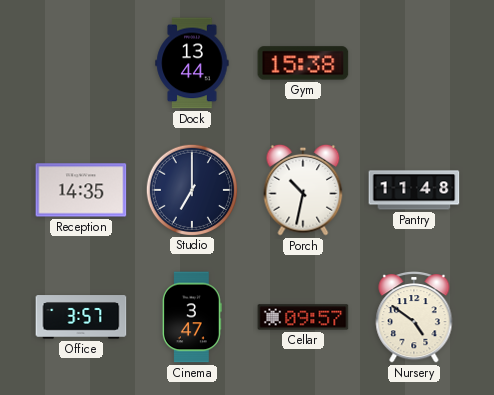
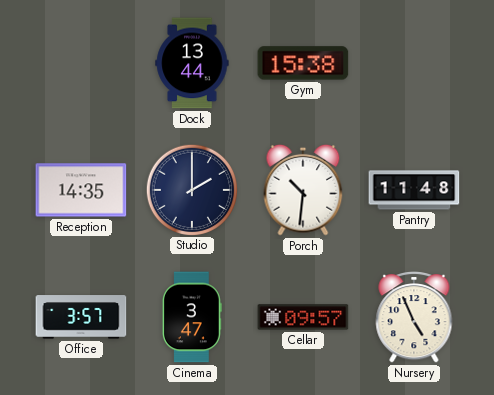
Studio: 7:00 -> 2:00 (191, 189)
Porch: 10:32 -> 10:31 (303, 190)
Nursery: 4:51 -> 4:56 (414, 318)
